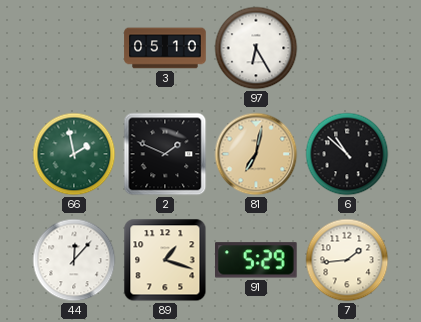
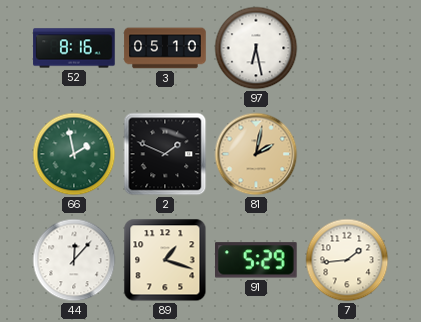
52: none -> 8:16 (74, 48)
97: 6:25 -> 6:28 (256, 48)
81: 7:02 -> 2:02 (256, 154)
6: 10:52 -> none (347, 154)
